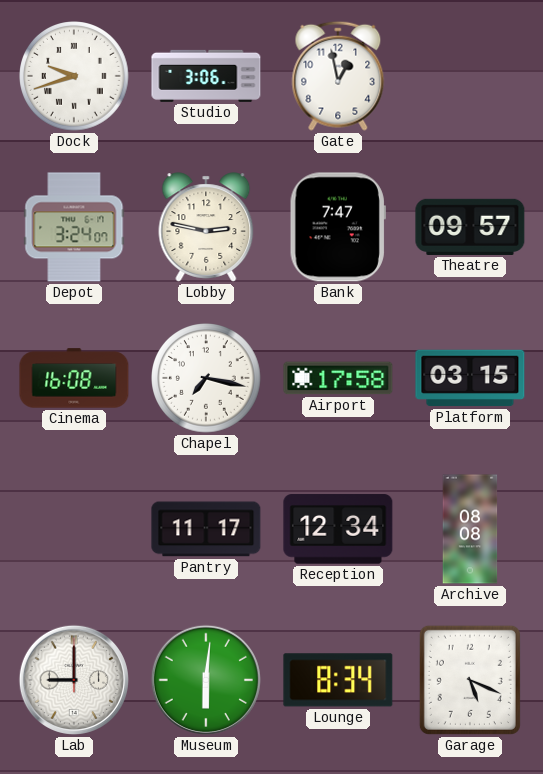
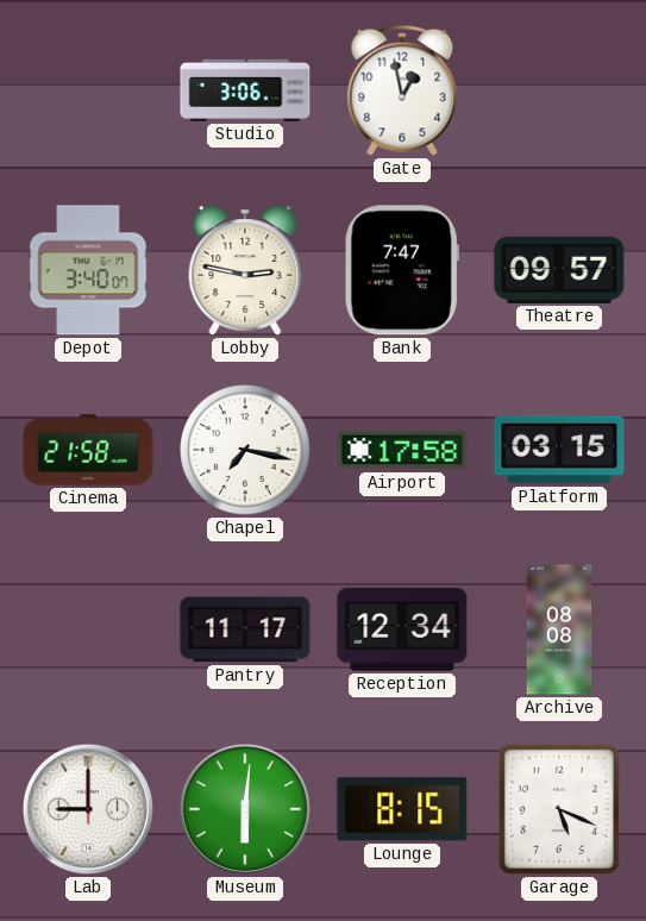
Dock: 9:42 -> none (74, 76)
Depot: 3:24 -> 3:40 (88, 270)
Cinema: 16:08 -> 21:58 (88, 450)
Lounge: 8:34 -> 8:15 (402, 809)
